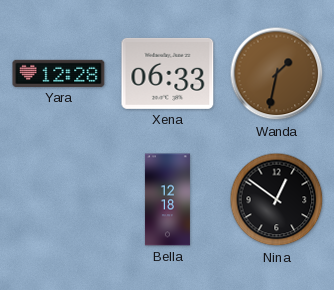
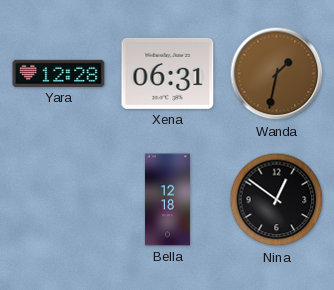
Xena: 06:33 -> 06:31 (168, 73)
